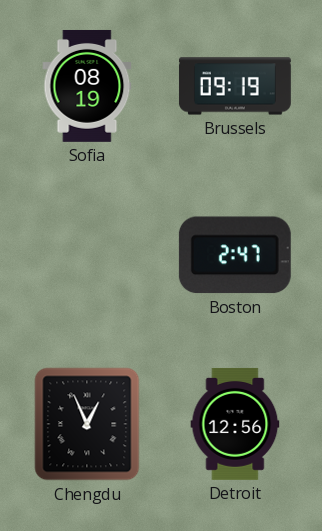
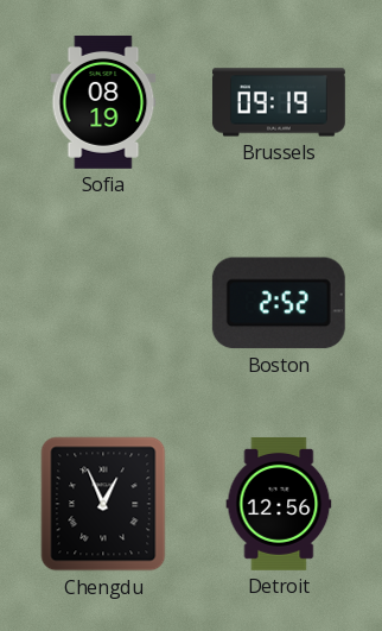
Boston: 2:47 -> 2:52 (279, 303)
